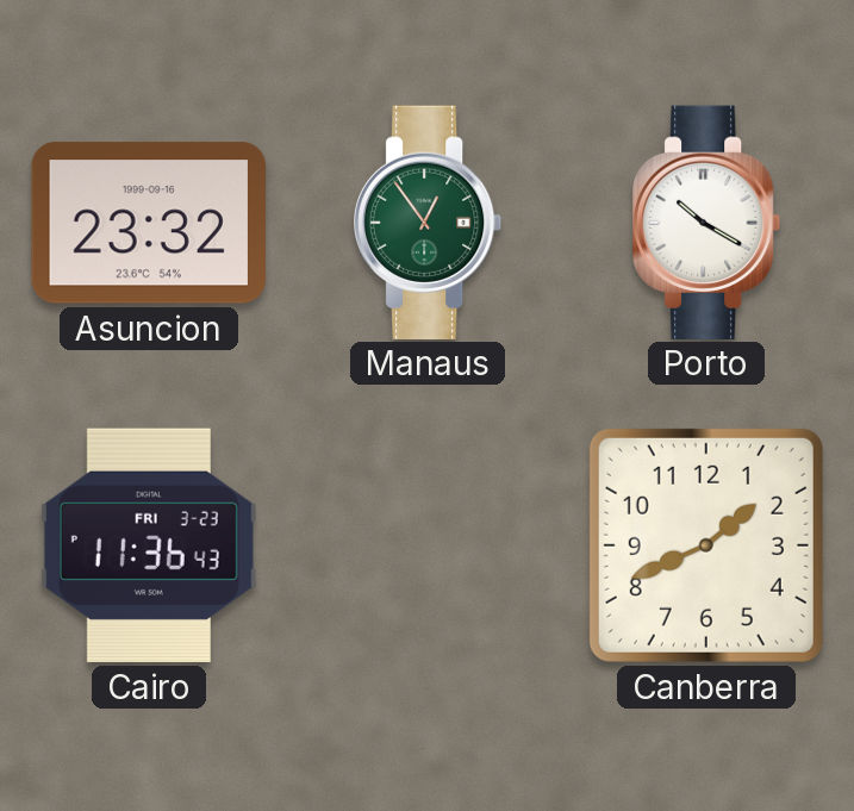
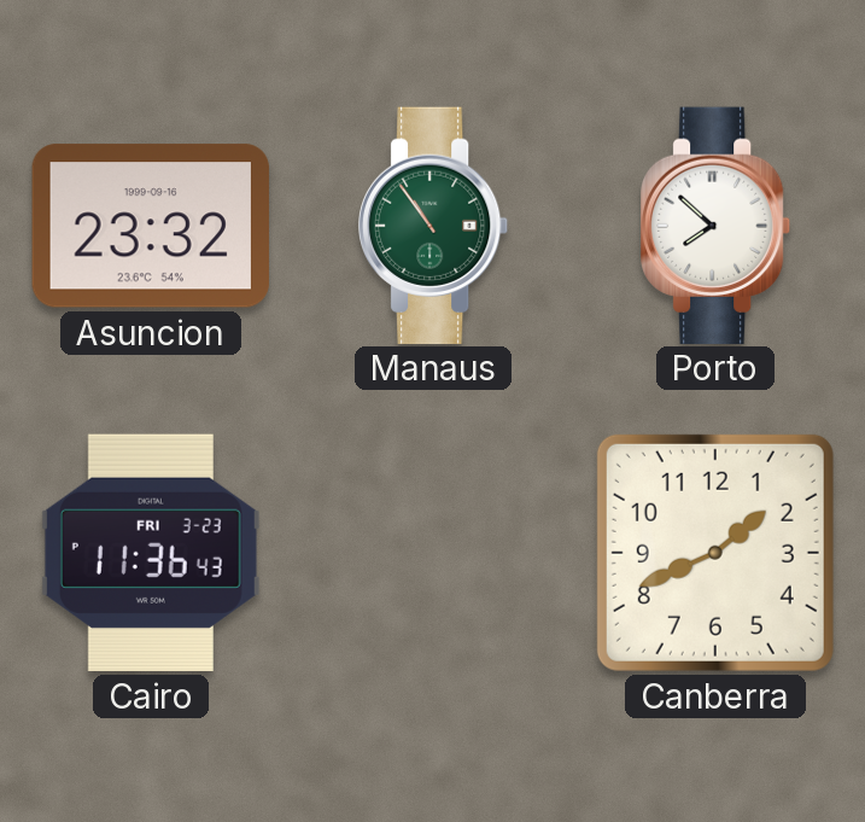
Manaus: 12:54 -> 10:54 (434, 225)
Porto: 10:20 -> 7:52 (717, 225)
